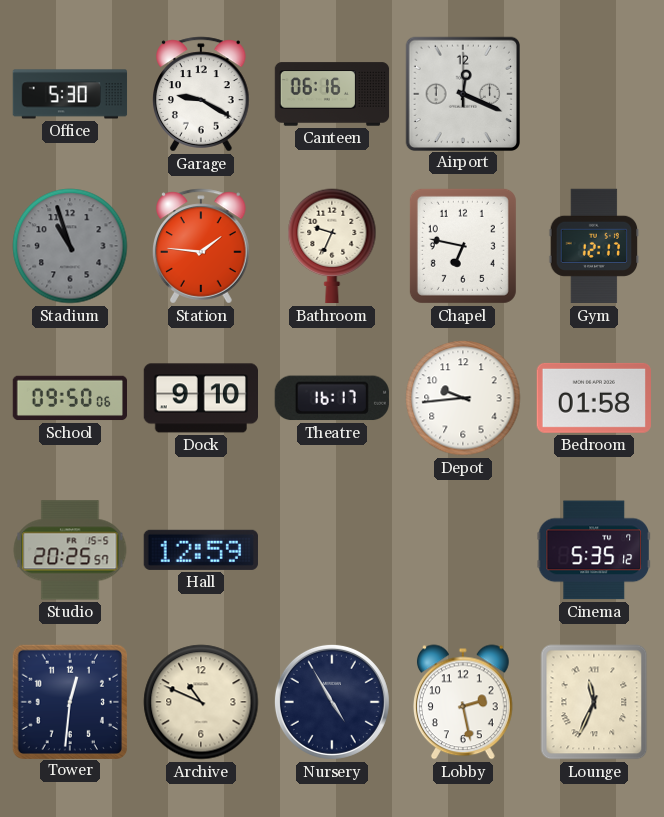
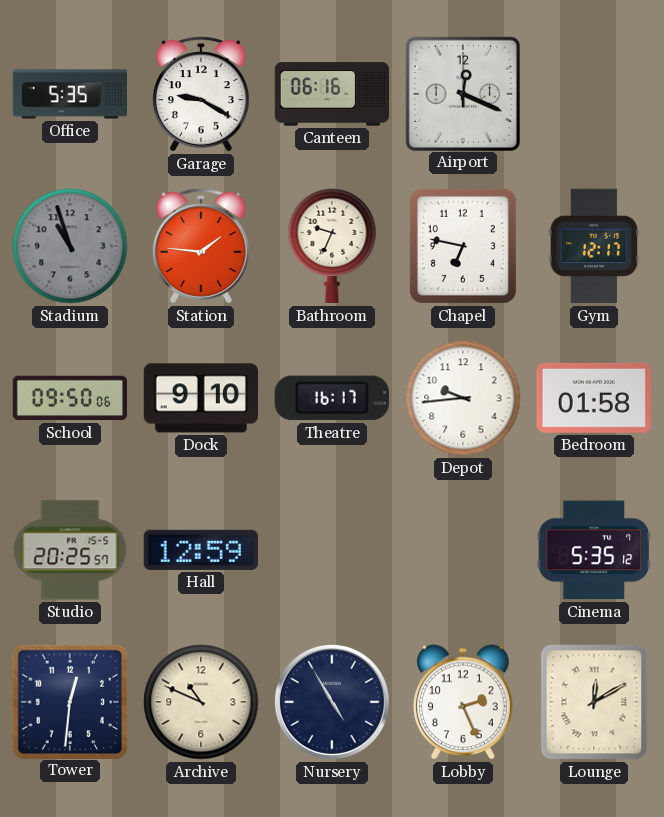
Office: 5:30 -> 5:35 (70, 94)
Lobby: 2:28 -> 2:26 (463, 702)
Lounge: 11:34 -> 12:10 (594, 702)
